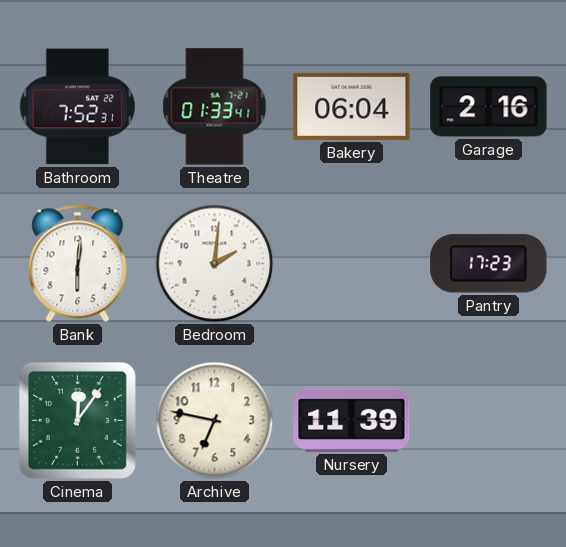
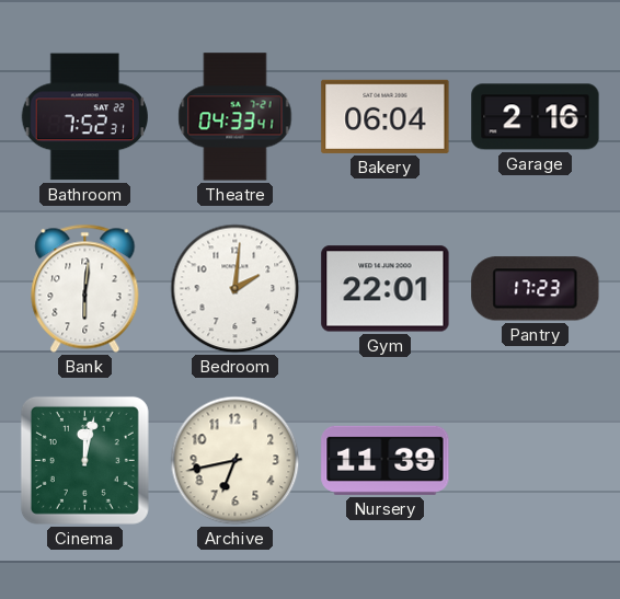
Theatre: 01:33 -> 04:33 (236, 117)
Gym: none -> 22:01 (386, 289)
Cinema: 12:06 -> 12:02 (84, 460)
Archive: 6:47 -> 6:43 (236, 461)
